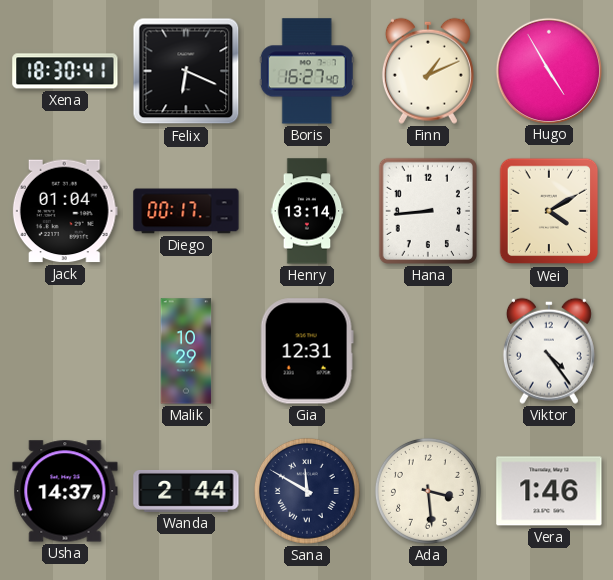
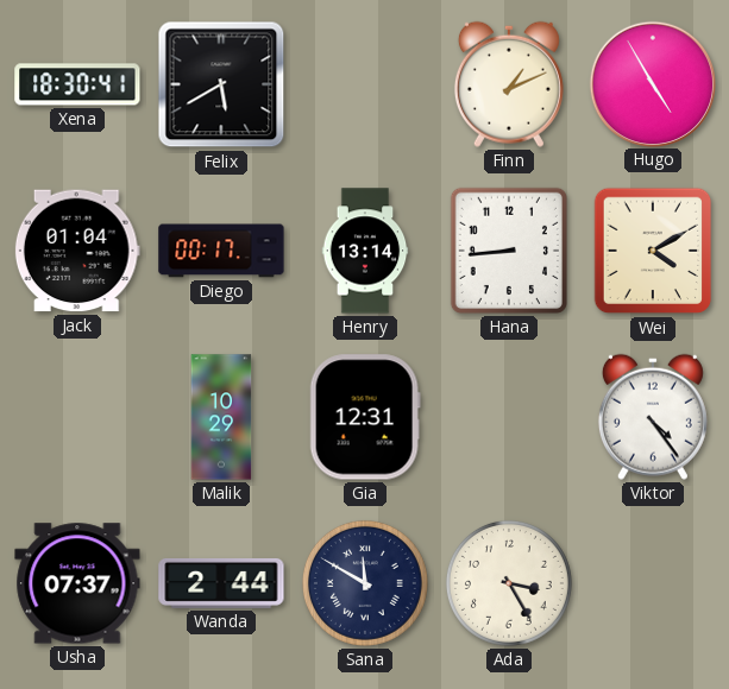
Felix: 6:19 -> 5:40 (221, 84)
Boris: 16:27 -> none (307, 71)
Usha: 14:37 -> 07:37 (77, 583)
Ada: 3:29 -> 3:25 (509, 583)
Vera: 1:46 -> none (549, 491)
